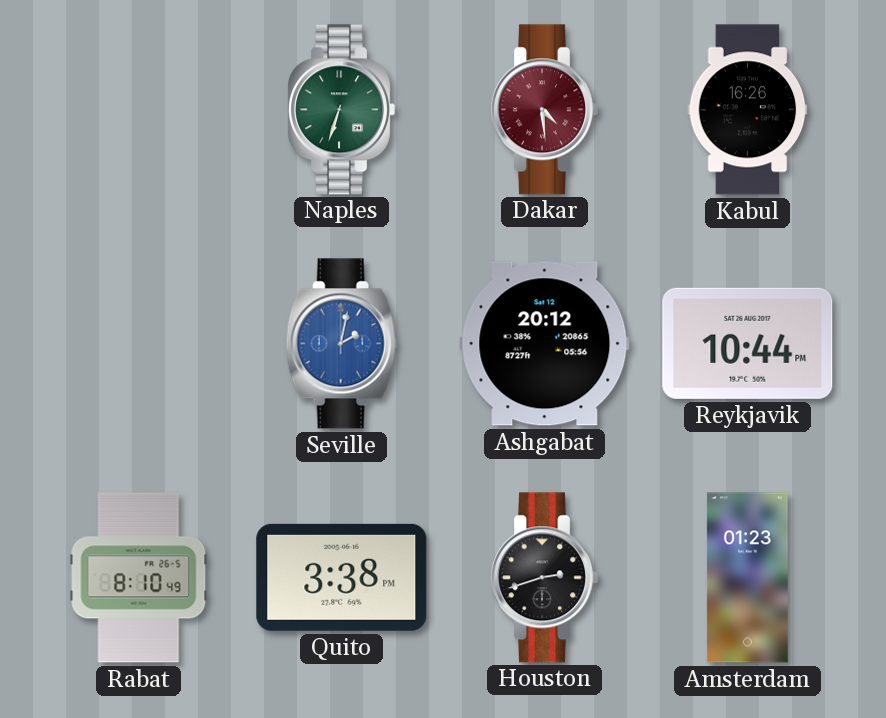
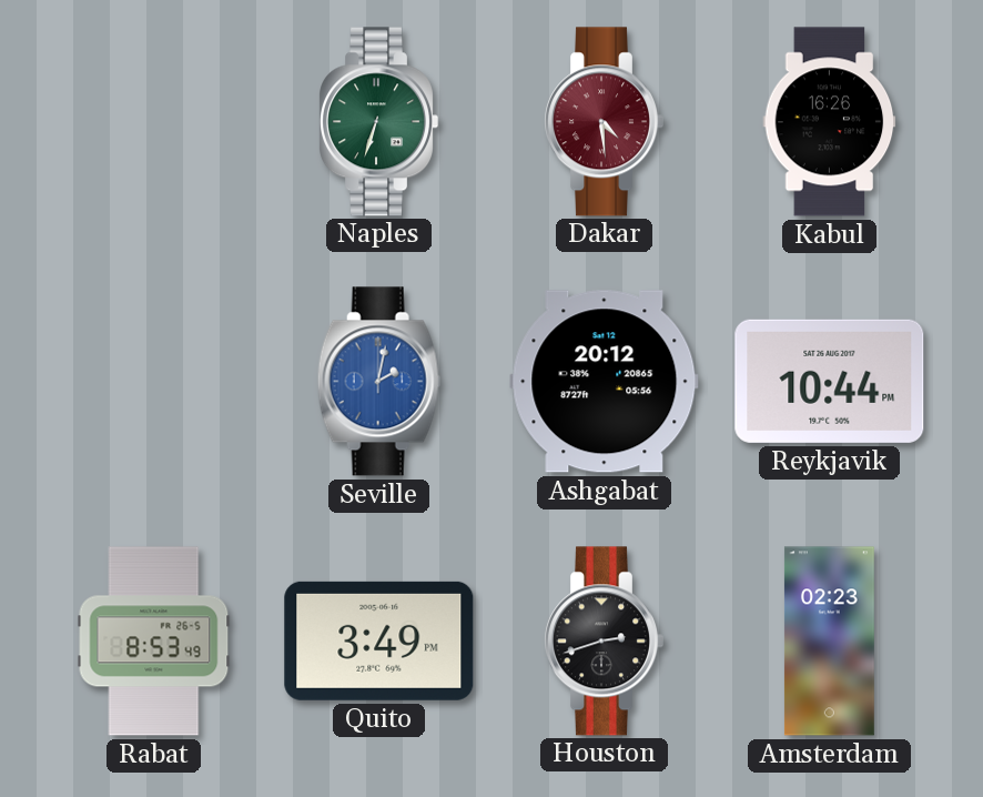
Rabat: 8:10 -> 8:53 (154, 642)
Quito: 3:38 -> 3:49 (379, 640)
Amsterdam: 01:23 -> 02:23 (829, 642)
